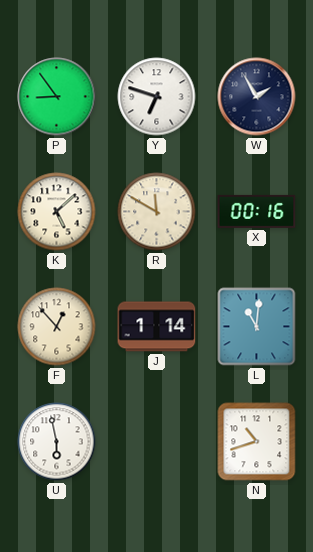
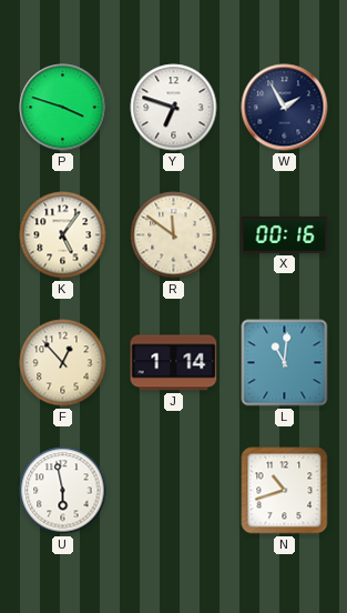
P: 8:54 -> 3:48 (63, 108)
K: 5:08 -> 5:06 (63, 235)
R: 11:50 -> 11:51 (174, 235)
